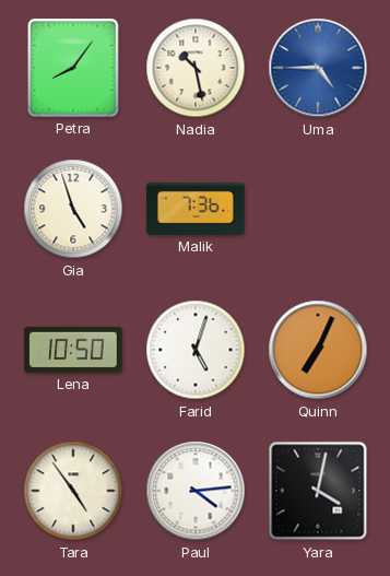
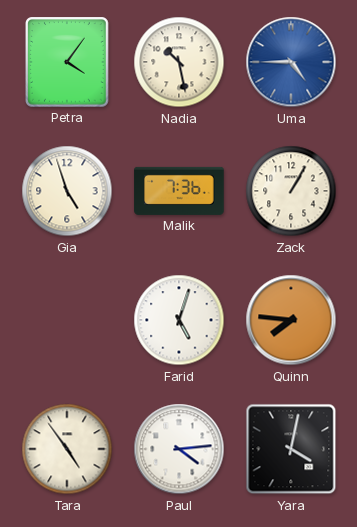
Petra: 8:06 -> 4:06 (68, 62)
Zack: none -> 1:05 (291, 191)
Lena: 10:50 -> none (73, 350)
Quinn: 7:04 -> 7:46 (291, 320)
